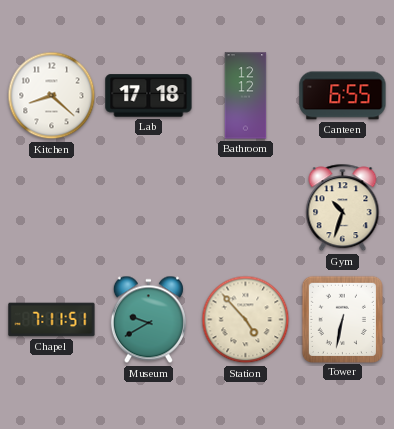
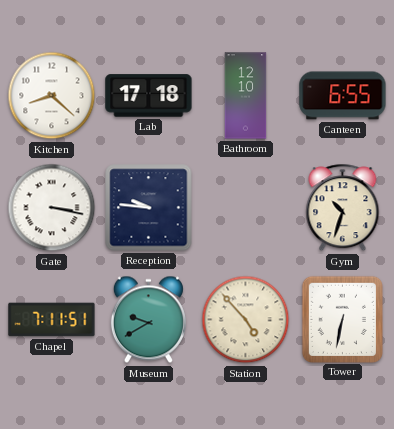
Bathroom: 12:12 -> 12:10 (246, 96)
Gate: none -> 3:17 (52, 208)
Reception: none -> 9:46 (149, 208)
